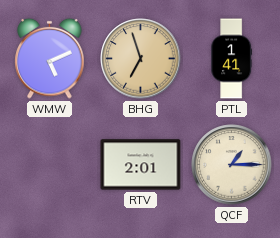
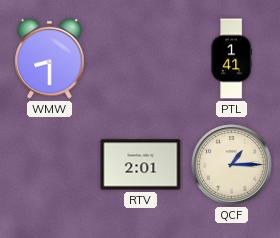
WMW: 5:11 -> 8:30 (50, 58)
BHG: 6:57 -> none (141, 59)
